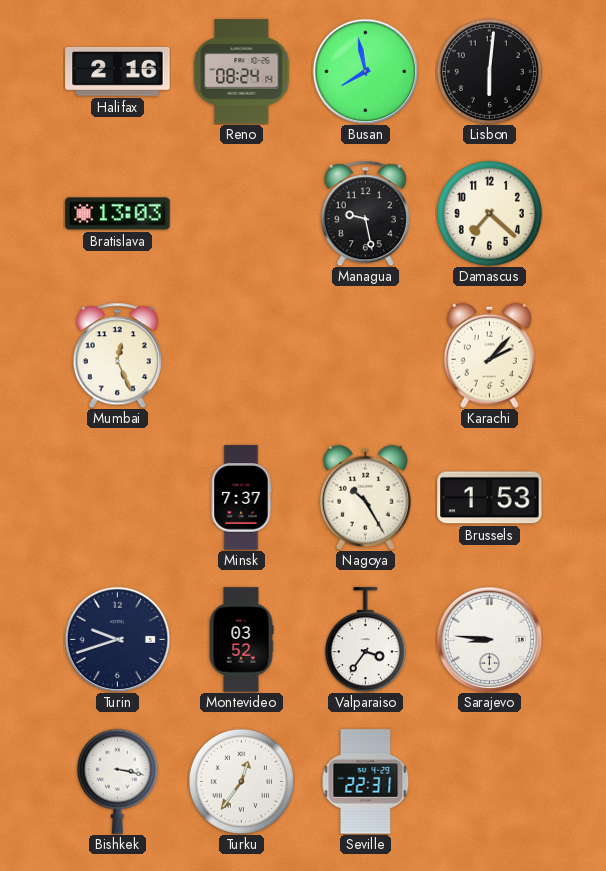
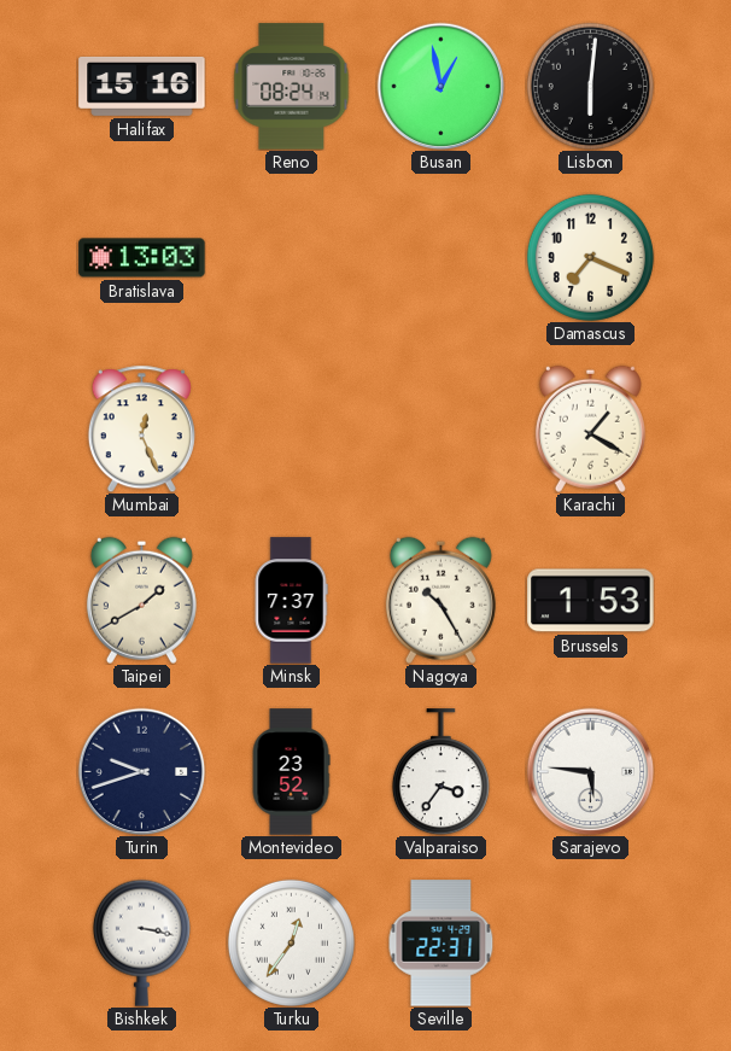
Halifax: 2:16 -> 15:16 (142, 86)
Busan: 7:58 -> 12:58 (440, 86)
Managua: 9:28 -> none (365, 213)
Damascus: 7:22 -> 7:19 (590, 257)
Karachi: 2:07 -> 1:20 (590, 428)
Taipei: none -> 1:40 (141, 600)
Montevideo: 03:52 -> 23:52 (291, 772)
Sarajevo: 8:46 -> 5:46 (590, 771)
